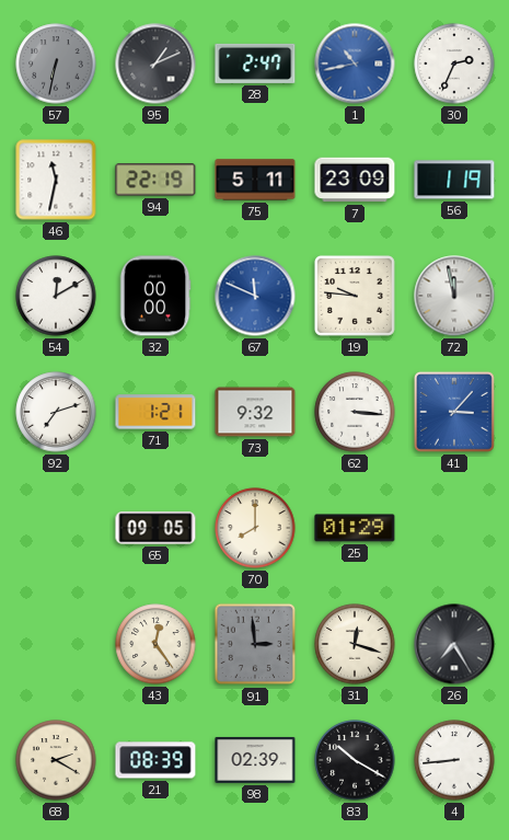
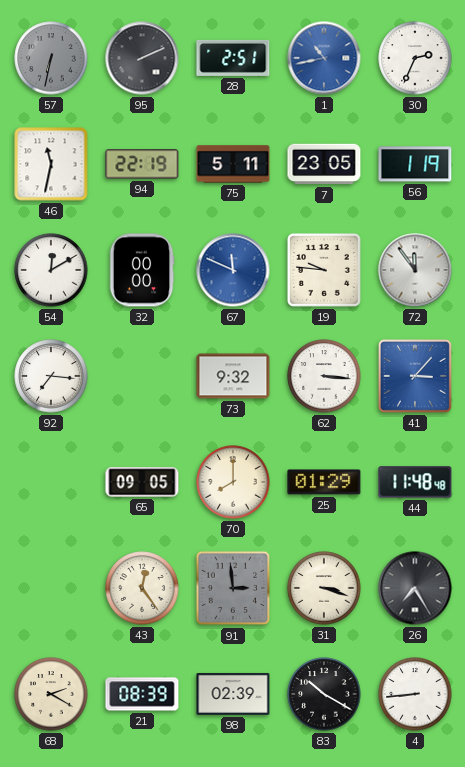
95: 1:11 -> 2:11 (142, 58)
28: 2:47 -> 2:51 (233, 58)
7: 23:09 -> 23:05 (324, 164)
72: 11:58 -> 11:54 (415, 270)
92: 7:12 -> 7:16 (51, 376)
71: 1:21 -> none (155, 412)
44: none -> 11:48 (415, 482)
31: 12:18 -> 3:18 (324, 588)
